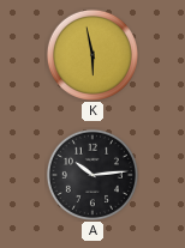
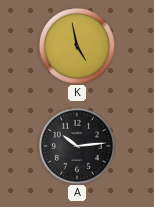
K: 5:58 -> 4:58 (77, 46)
